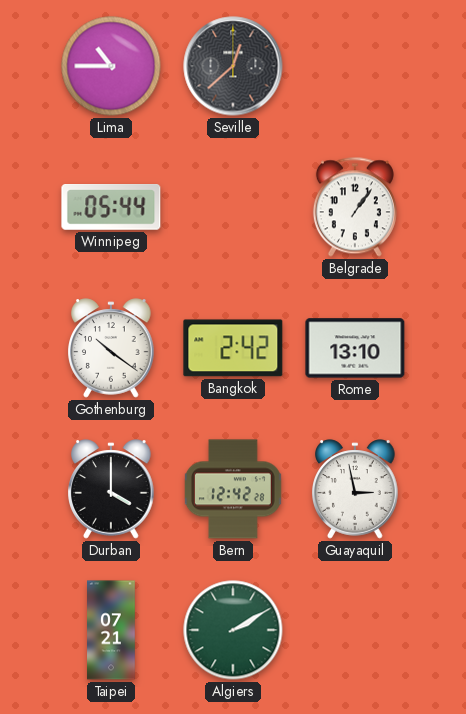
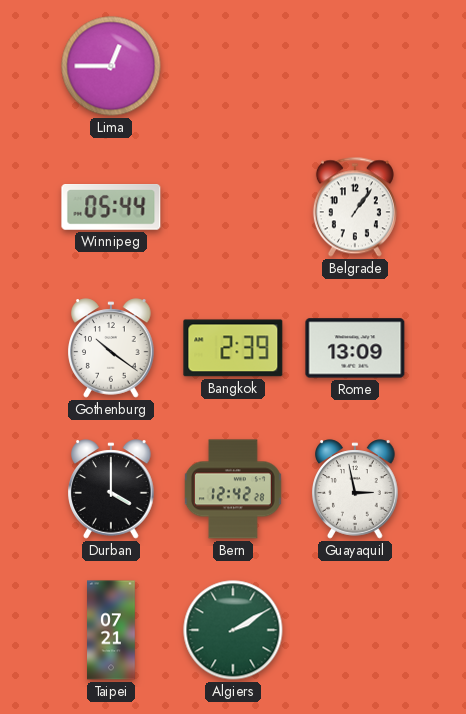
Lima: 10:45 -> 12:45 (111, 66)
Seville: 12:38 -> none (233, 66)
Bangkok: 2:42 -> 2:39 (233, 348)
Rome: 13:10 -> 13:09 (355, 348)
